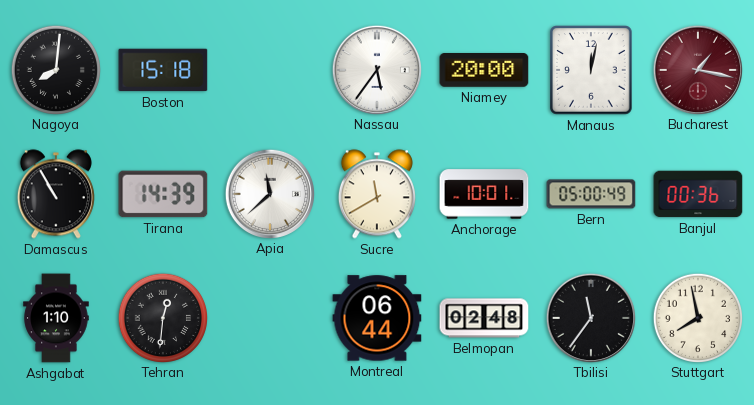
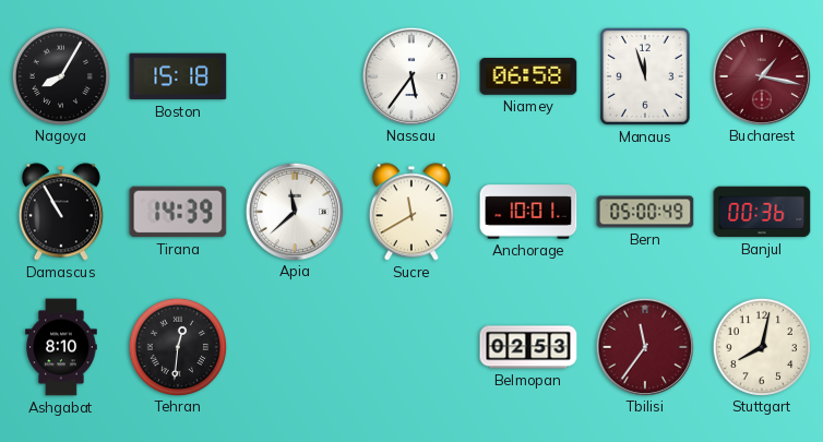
Nagoya: 8:01 -> 8:05 (60, 75)
Niamey: 20:00 -> 06:58 (528, 77)
Manaus: 12:02 -> 11:57 (646, 76)
Ashgabat: 1:10 -> 8:10 (61, 347)
Montreal: 06:44 -> none (377, 318)
Belmopan: 02:48 -> 02:53 (528, 347)
Tbilisi dial: black -> burgundy (644, 346)
Stuttgart: 7:58 -> 8:02 (761, 346)
